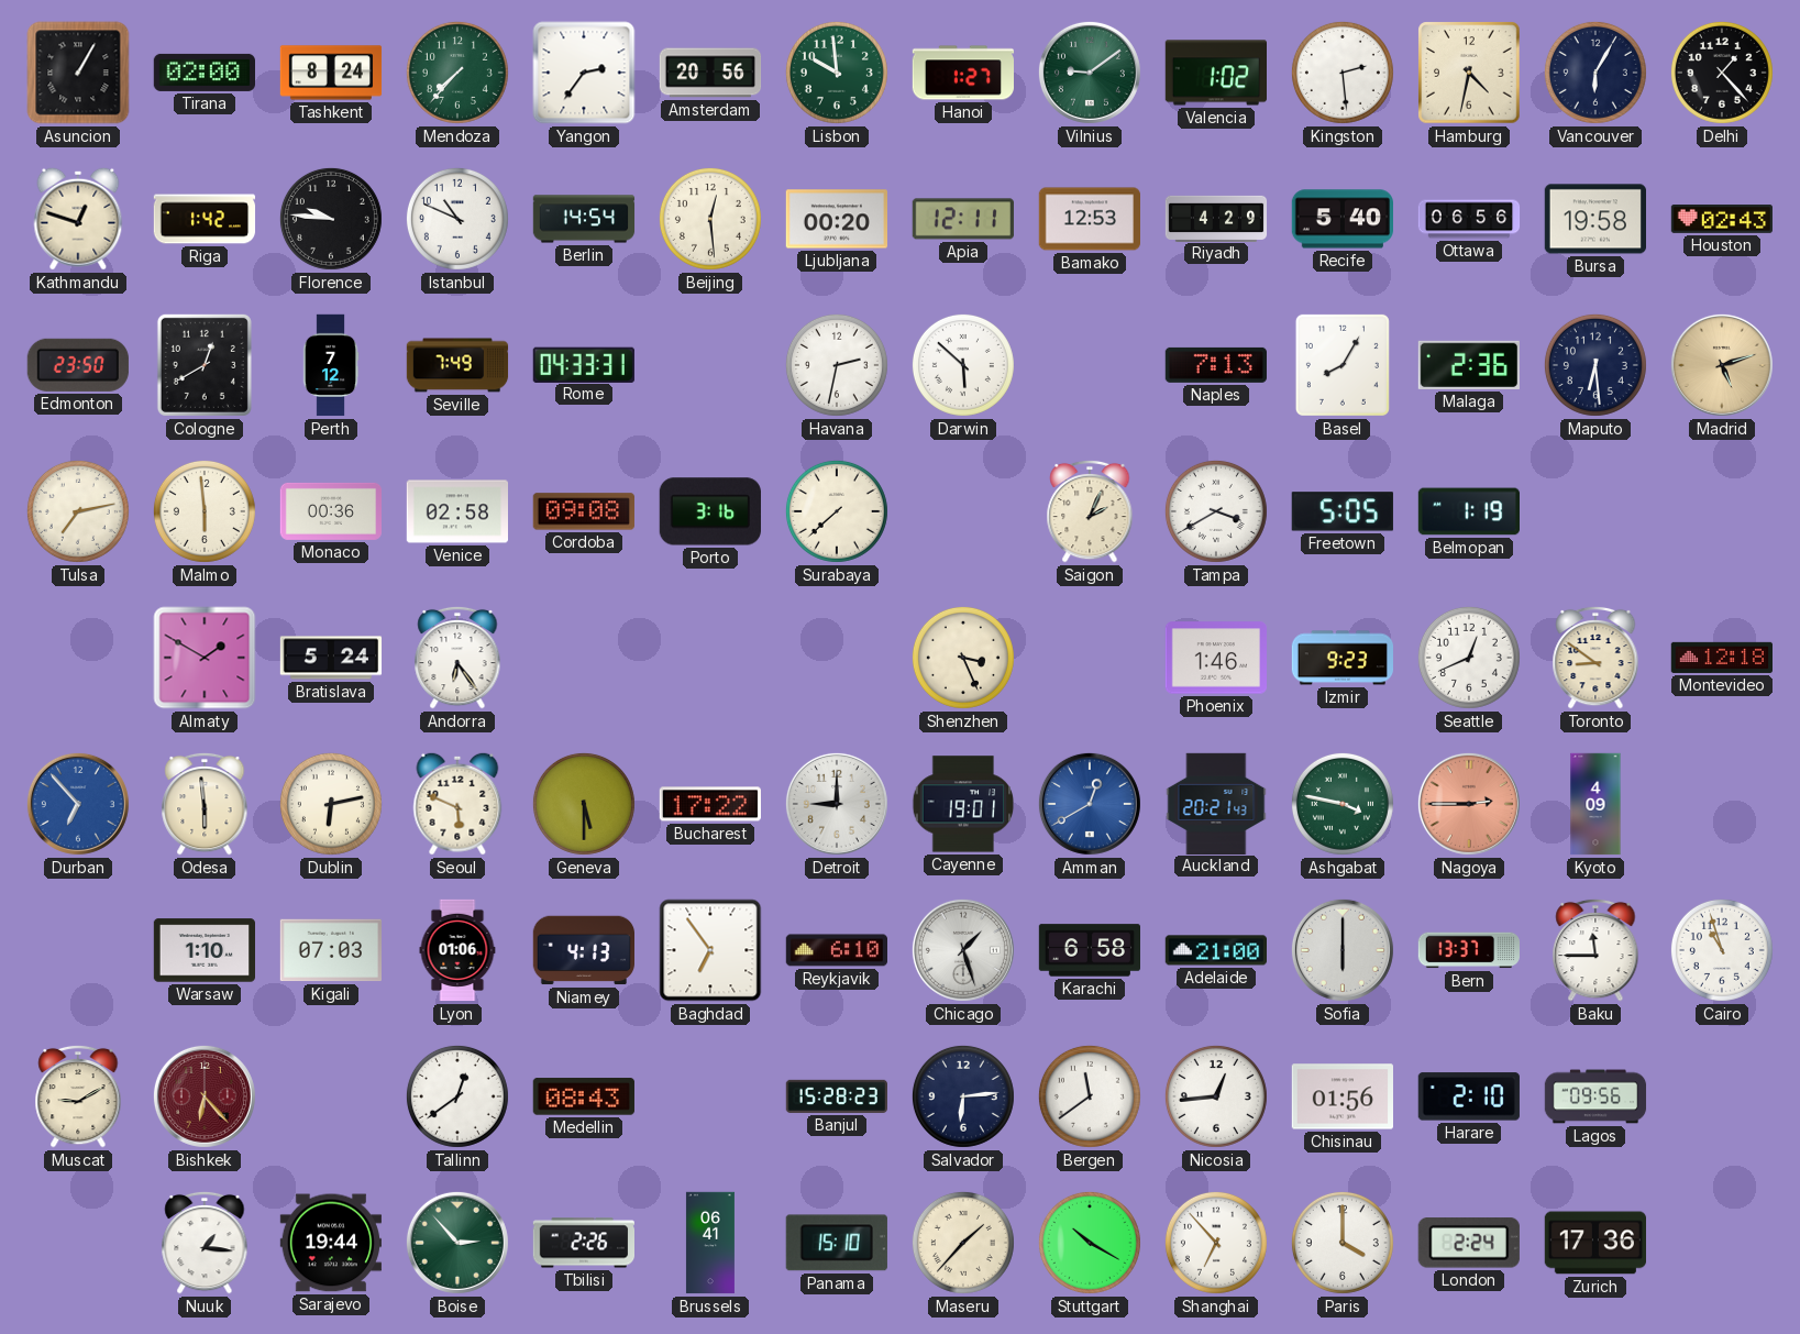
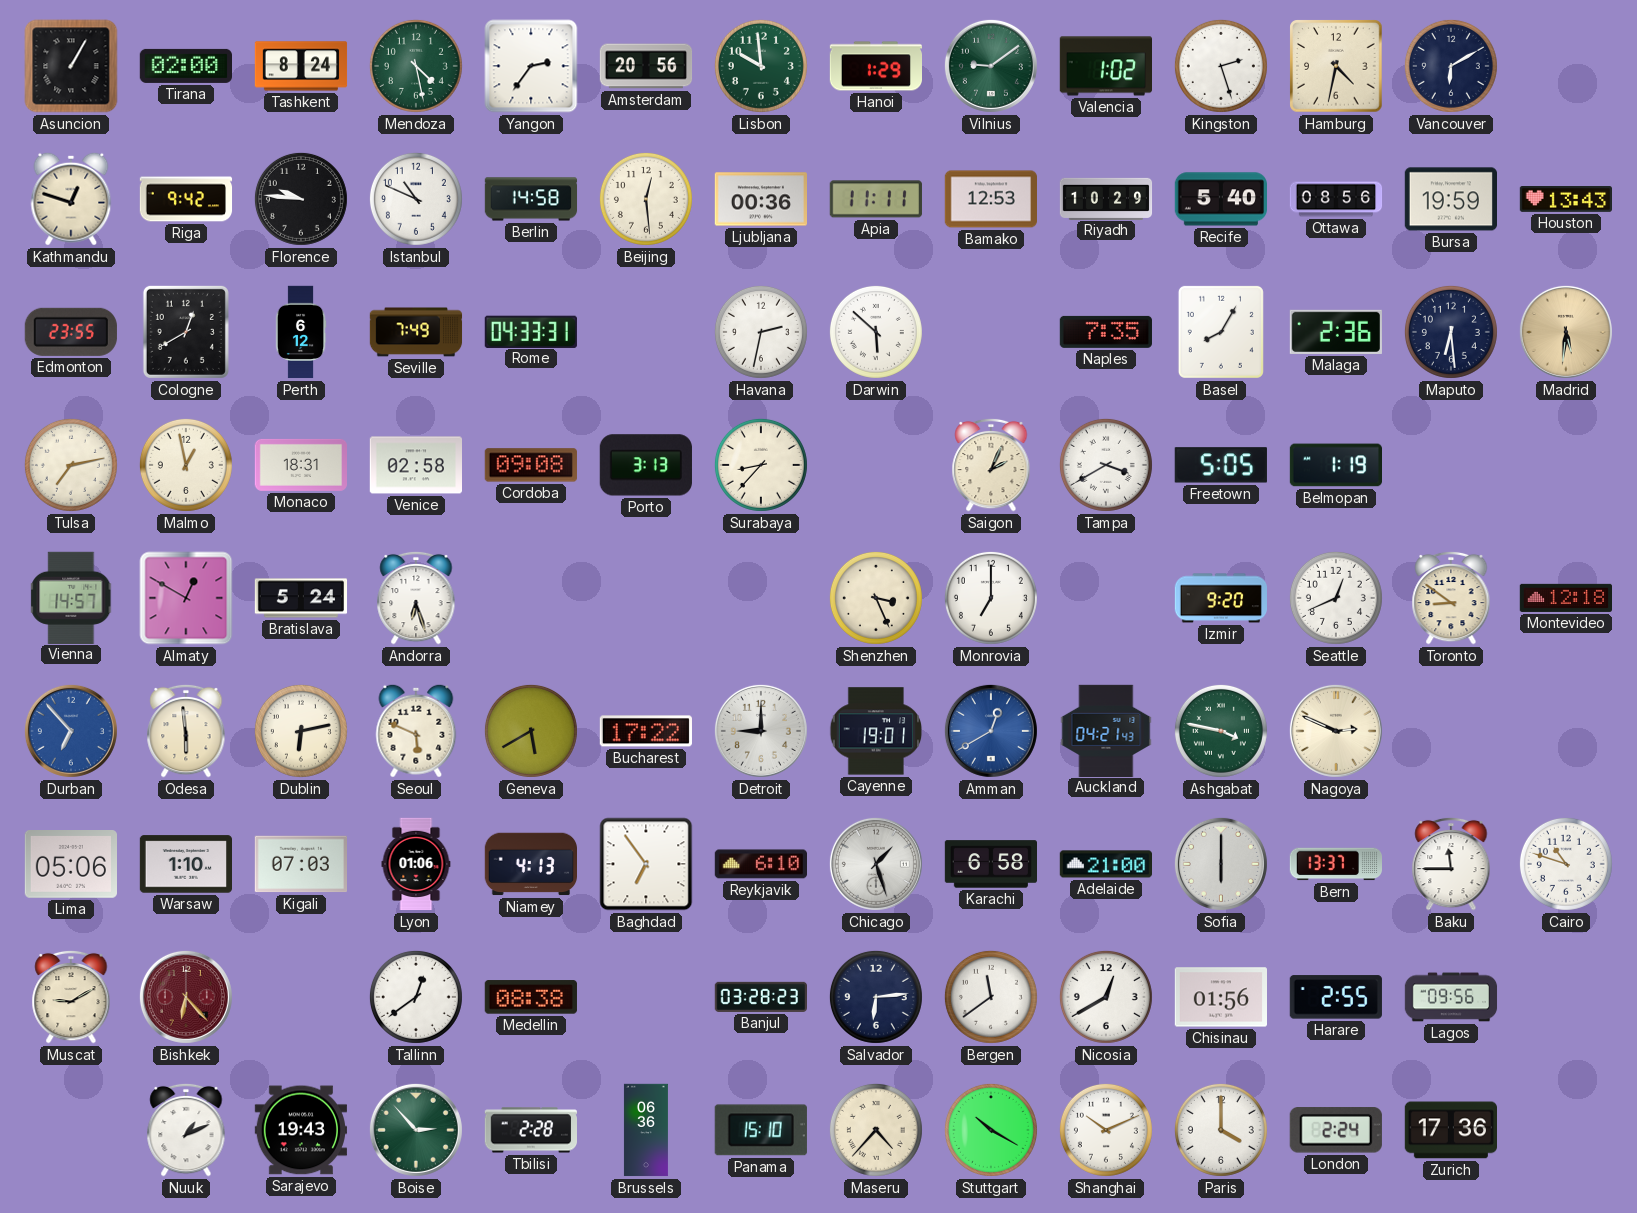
Mendoza: 7:37 -> 4:28 (416, 66)
Hanoi: 1:27 -> 1:29 (875, 66)
Kingston: 2:29 -> 2:27 (1221, 66)
Vancouver: 6:05 -> 6:10 (1451, 66)
Delhi: 1:23 -> none (1722, 73)
Riga: 1:42 -> 9:42 (186, 199)
Berlin: 14:54 -> 14:58 (531, 199)
Ljubljana: 00:20 -> 00:36 (760, 199)
Apia: 12:11 -> 11:11 (876, 199)
Riyadh: 4:29 -> 10:29 (1106, 198)
Ottawa: 06:56 -> 08:56 (1336, 199)
Bursa: 19:58 -> 19:59 (1450, 199)
Houston: 02:43 -> 13:43 (1565, 200)
Edmonton: 23:50 -> 23:55 (71, 332)
Perth: 7:12 -> 6:12 (301, 332)
Naples: 7:13 -> 7:35 (1106, 332)
Madrid: 5:12 -> 5:31 (1566, 332)
Malmo: 5:59 -> 12:58 (186, 465)
Monaco: 00:36 -> 18:31 (300, 465)
Porto: 3:16 -> 3:13 (646, 465)
Surabaya: 7:38 -> 8:37 (761, 465)
Vienna: none -> 14:57 (72, 597)
Almaty: 1:50 -> 12:50 (186, 598)
Andorra: 6:24 -> 6:27 (416, 598)
Monrovia: none -> 7:00 (991, 598)
Phoenix: 1:46 -> none (1215, 658)
Izmir: 9:23 -> 9:20 (1220, 598)
Geneva: 5:30 -> 5:40 (531, 731)
Auckland: 20:21 -> 04:21 (1106, 730)
Nagoya: 2:45 -> 2:49 (1336, 731)
Nagoya dial: salmon -> cream (1336, 731)
Kyoto: 4:09 -> none (1595, 804)
Lima: none -> 05:06 (70, 865)
Cairo: 10:57 -> 10:48 (1566, 864)
Medellin: 08:43 -> 08:38 (531, 997)
Banjul: 15:28 -> 03:28 (760, 997)
Nicosia: 12:44 -> 12:40 (1106, 997)
Harare: 2:10 -> 2:55 (1336, 997)
Nuuk: 1:16 -> 1:11 (186, 1130)
Sarajevo: 19:44 -> 19:43 (300, 1130)
Tbilisi: 2:26 -> 2:28 (530, 1130)
Brussels: 06:41 -> 06:36 (646, 1130)
Maseru: 1:37 -> 4:37 (876, 1130)
Shanghai: 6:53 -> 10:11 (1106, 1130)
